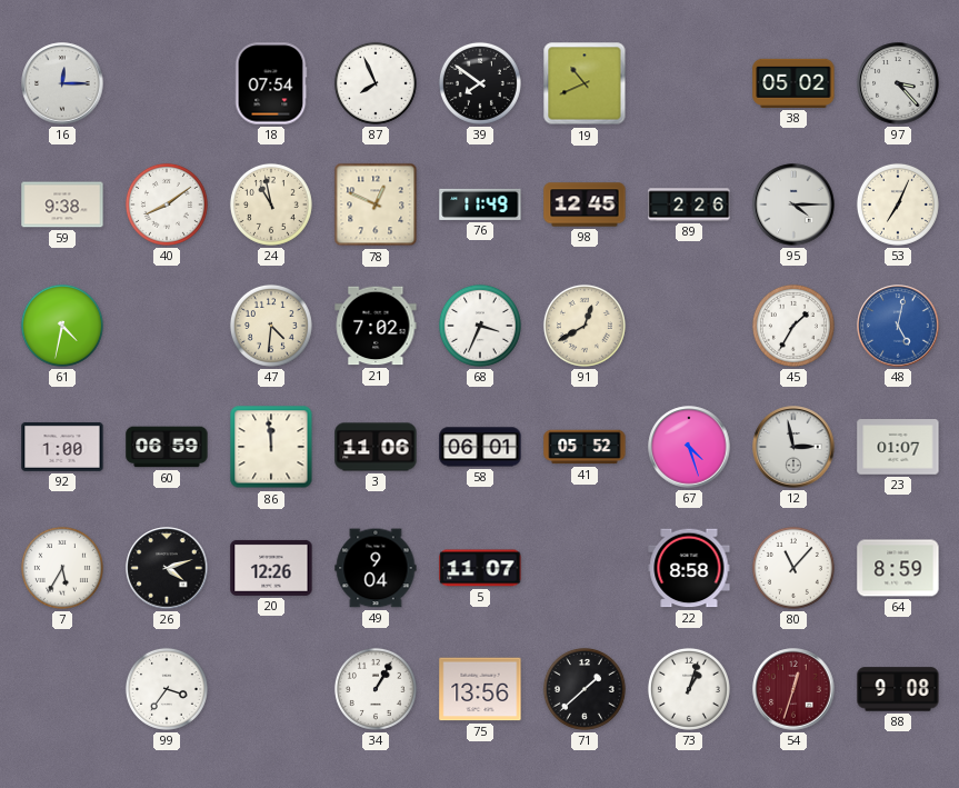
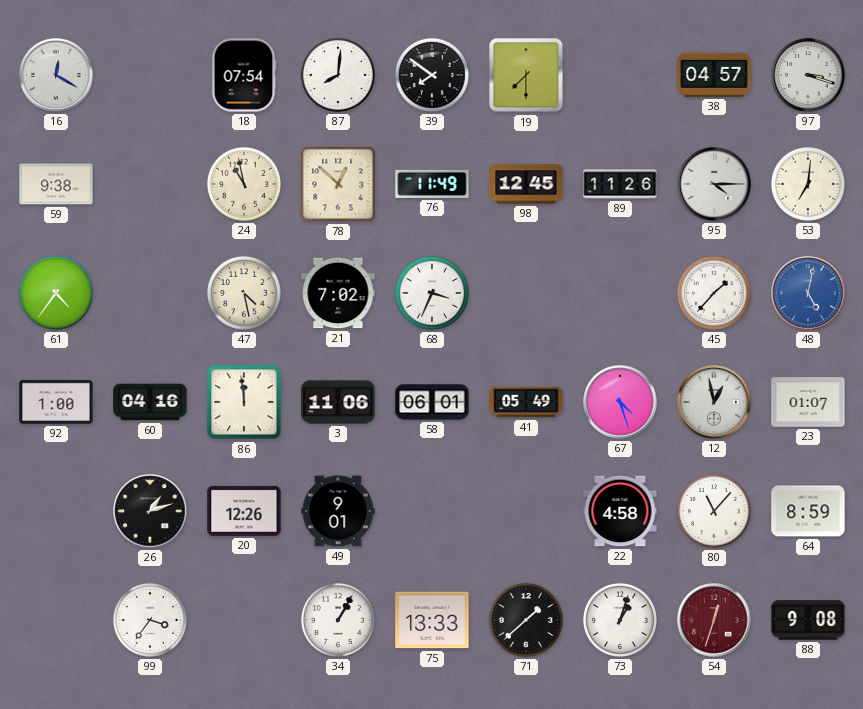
16: 12:15 -> 12:20 (56, 75)
87: 7:56 -> 8:01 (338, 75)
19: 10:41 -> 7:30 (526, 75)
38: 05:02 -> 04:57 (714, 75)
97: 3:23 -> 3:18 (808, 75)
40: 8:09 -> none (167, 205)
78: 12:49 -> 12:52 (338, 184)
89: 2:26 -> 11:26 (620, 184)
53: 7:04 -> 7:01 (808, 184)
61: 4:32 -> 4:36 (56, 293)
47: 4:31 -> 4:28 (244, 293)
91: 12:40 -> none (585, 326)
45: 1:35 -> 1:37 (714, 293)
60: 06:59 -> 04:16 (150, 402)
41: 05:52 -> 05:49 (526, 402)
12: 2:58 -> 12:58 (714, 402)
7: 5:35 -> none (62, 568)
26: 4:12 -> 1:12 (150, 511)
49: 9:04 -> 9:01 (338, 511)
5: 11:07 -> none (480, 568)
22: 8:58 -> 4:58 (620, 511)
75: 13:56 -> 13:33 (432, 620)
